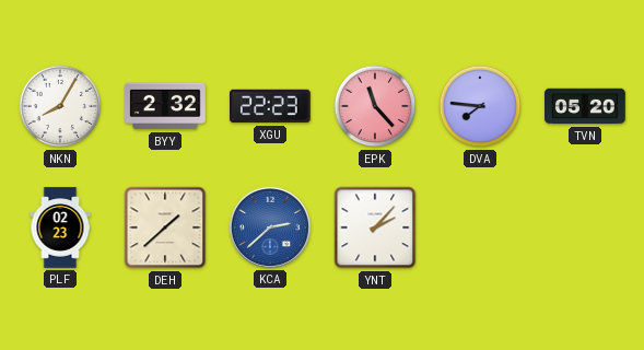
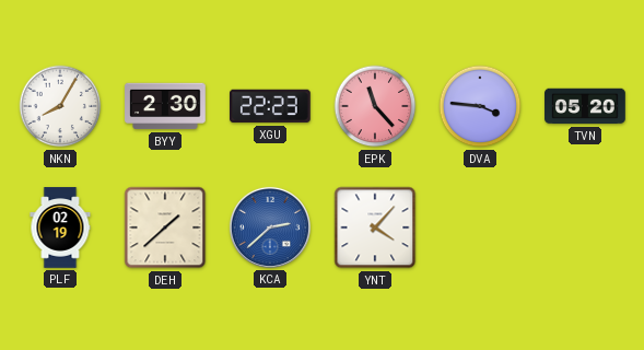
BYY: 2:32 -> 2:30 (165, 106)
DVA: 7:46 -> 3:46 (480, 106)
PLF: 02:23 -> 02:19 (60, 227)
YNT: 2:07 -> 4:07 (375, 227)
